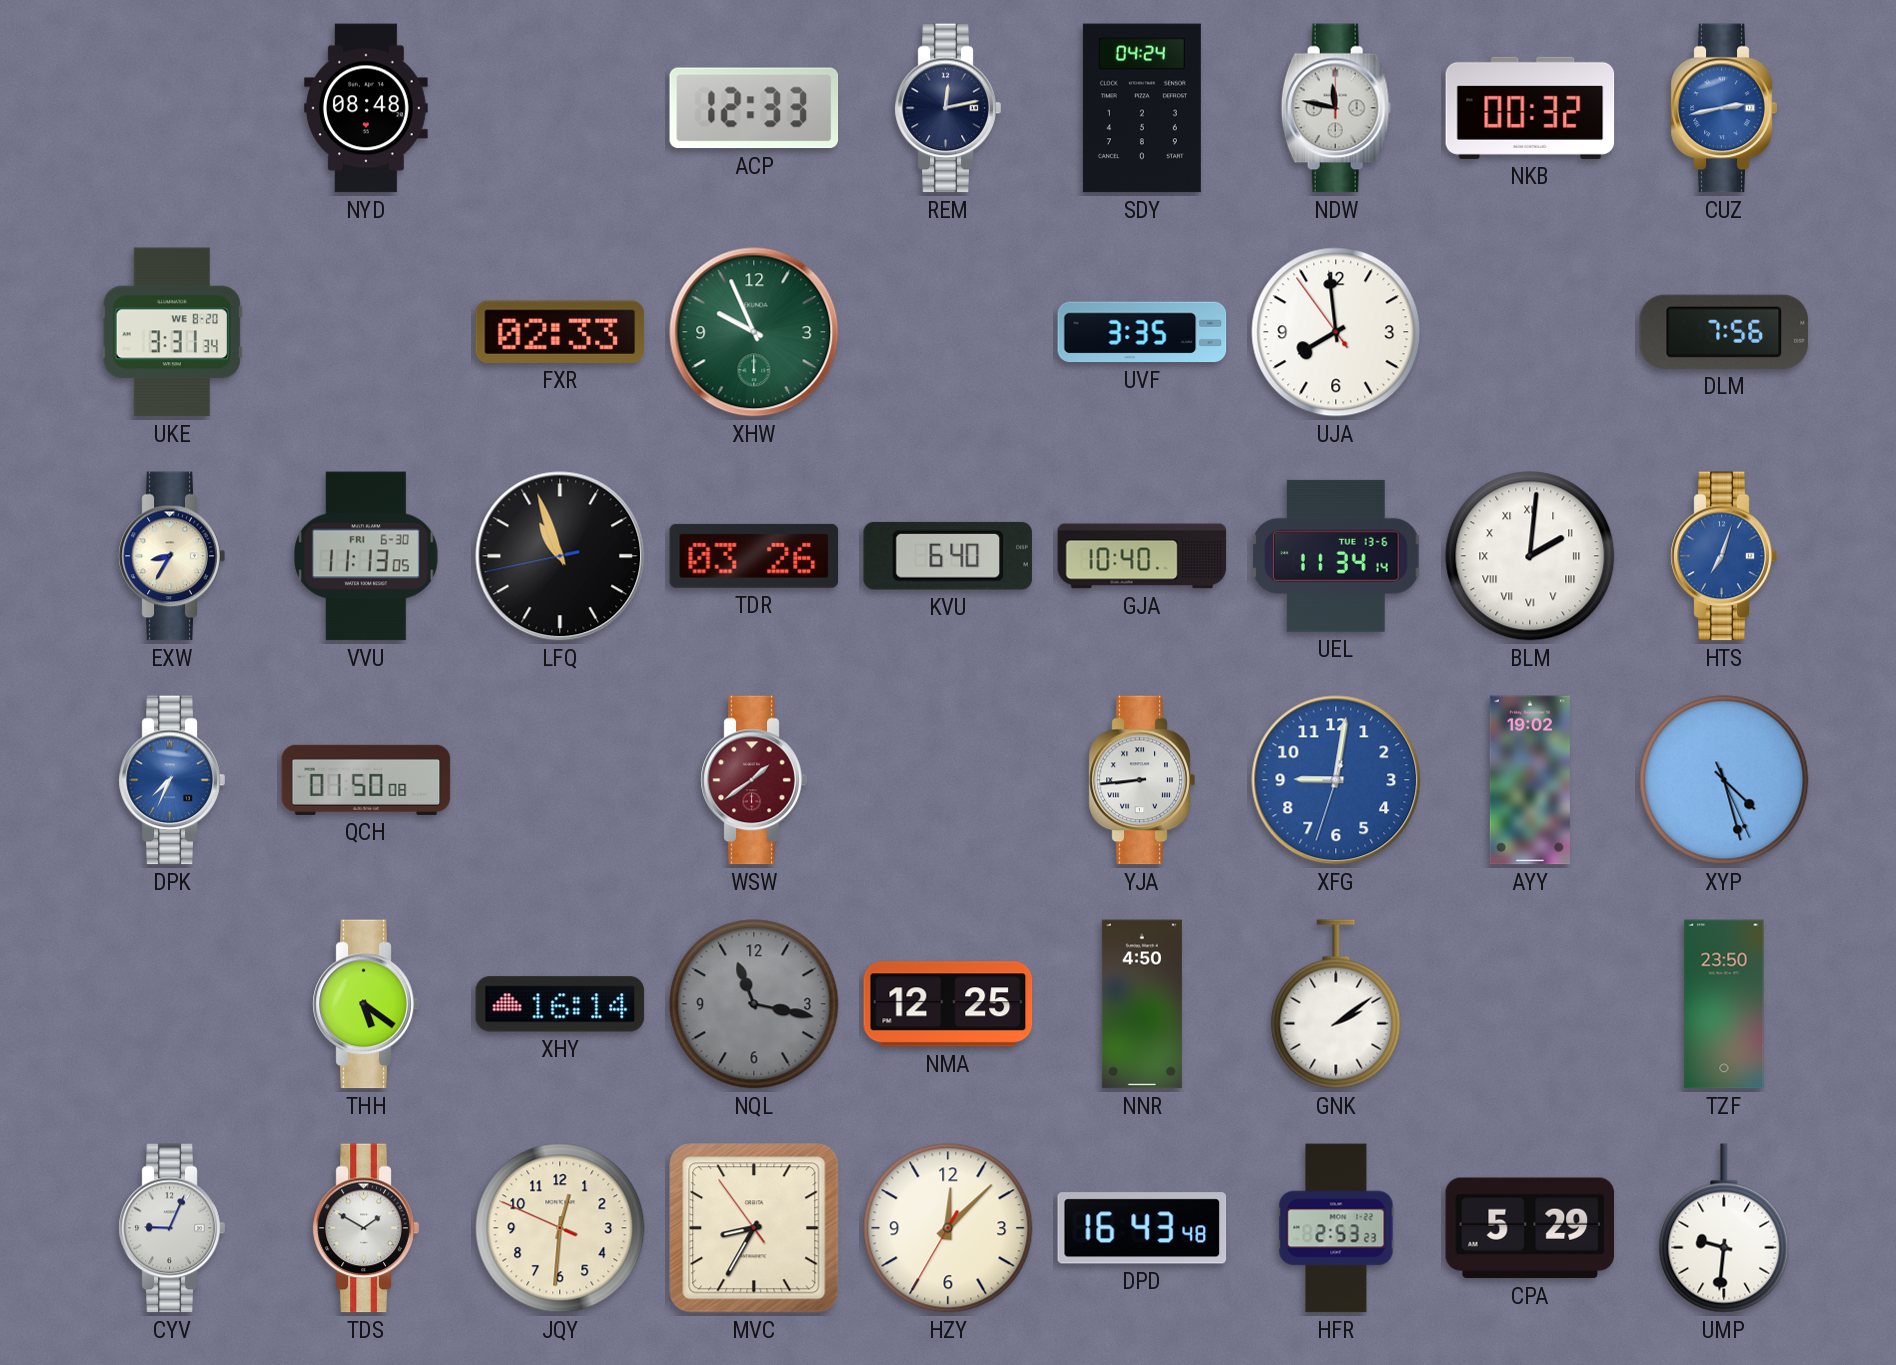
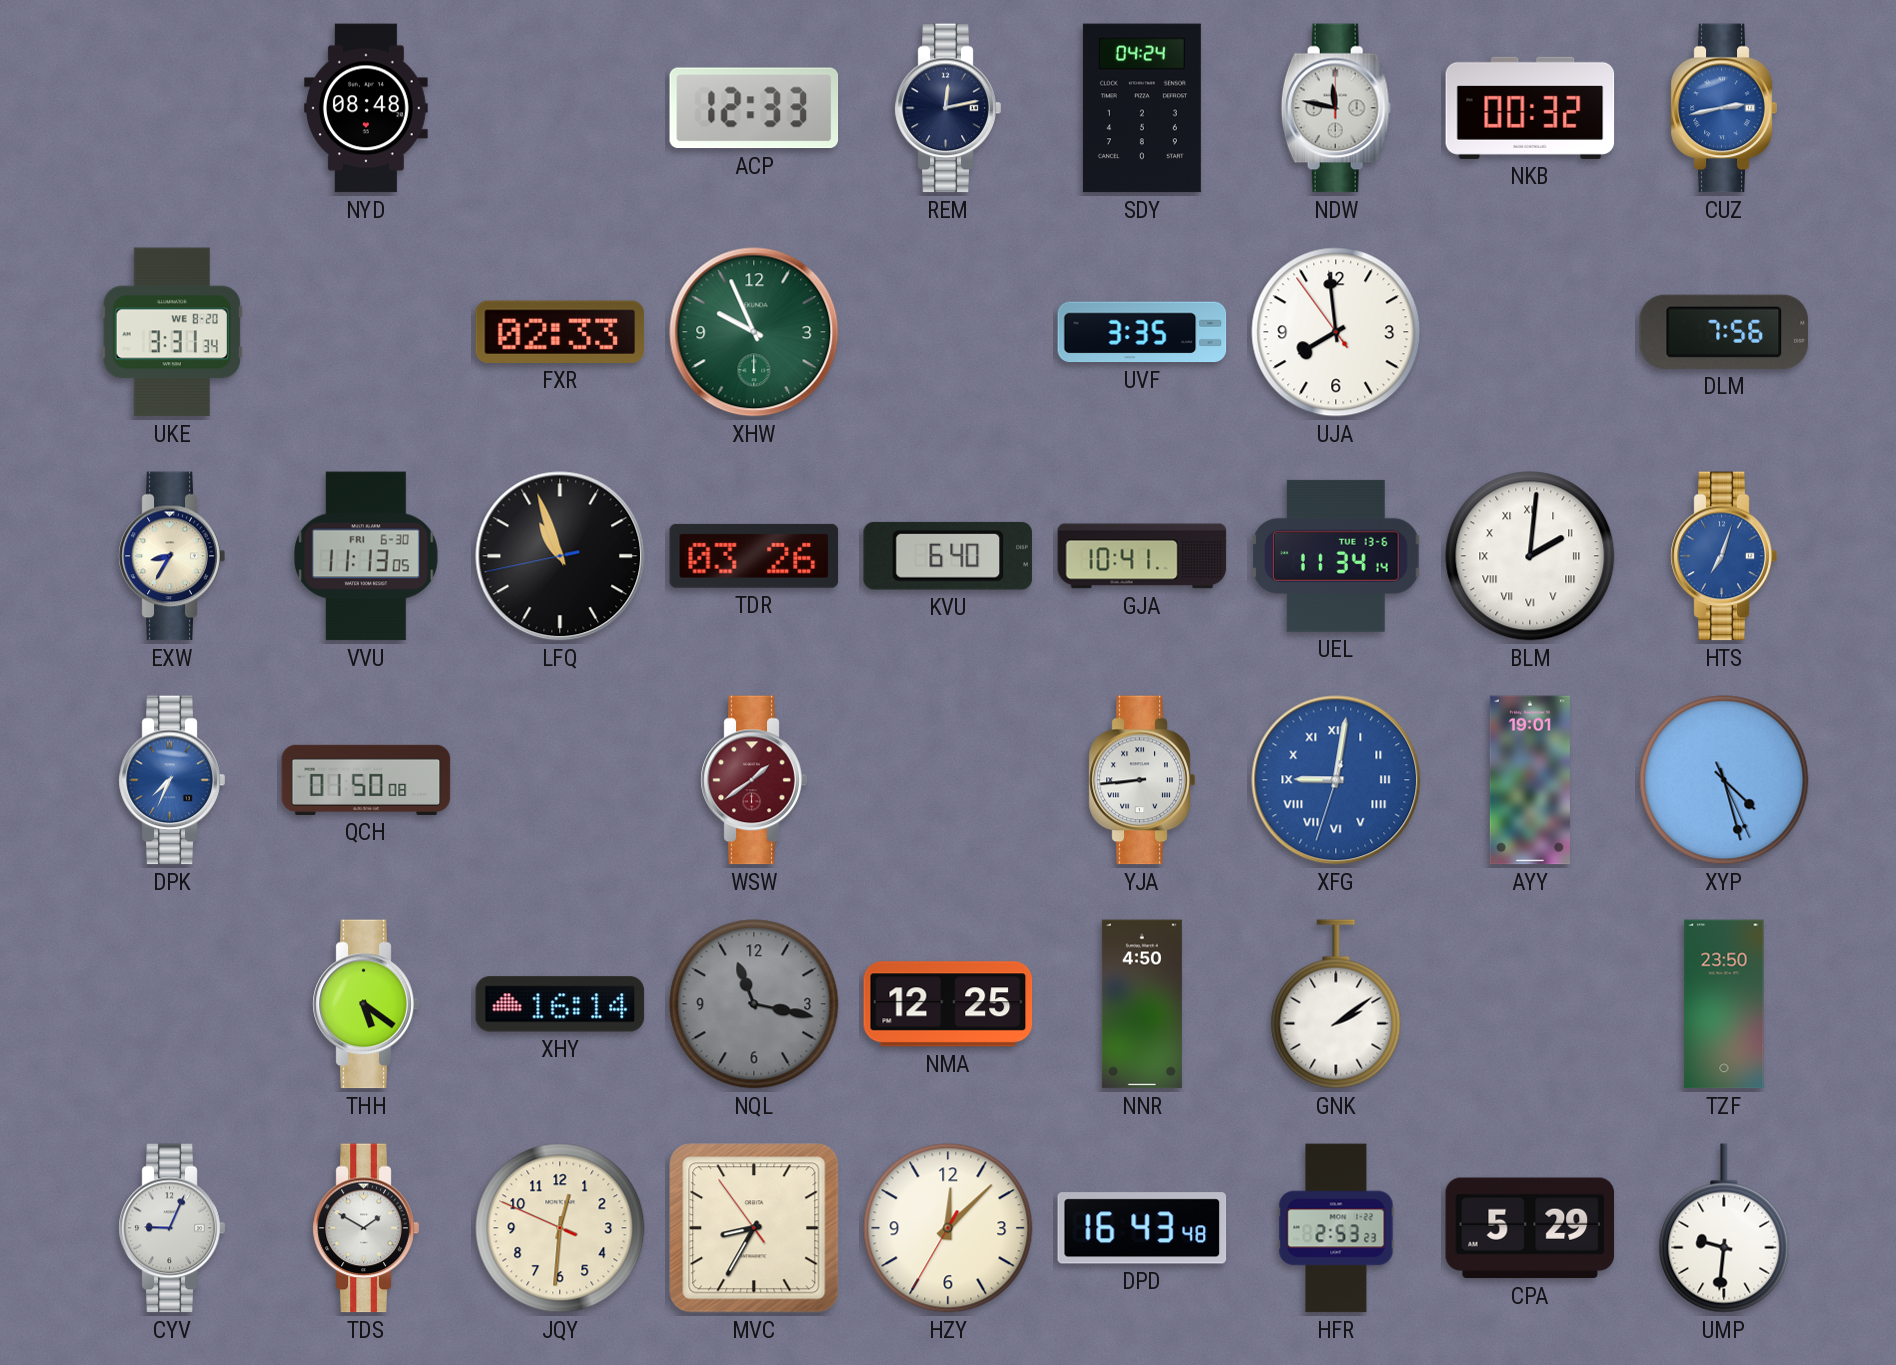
GJA: 10:40 -> 10:41 (1142, 556)
XFG numerals: Arabic -> Roman (1336, 780)
AYY: 19:02 -> 19:01 (1530, 780)
